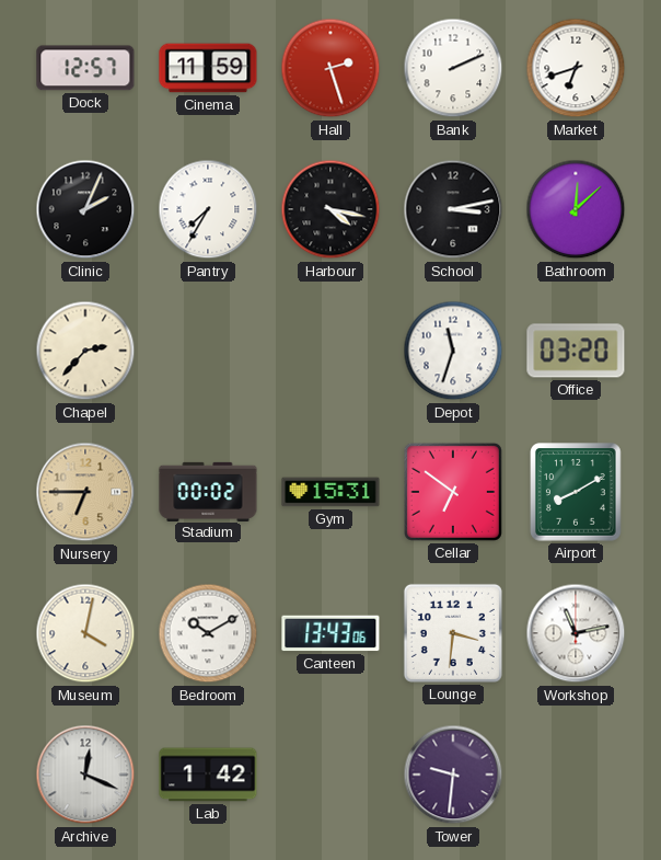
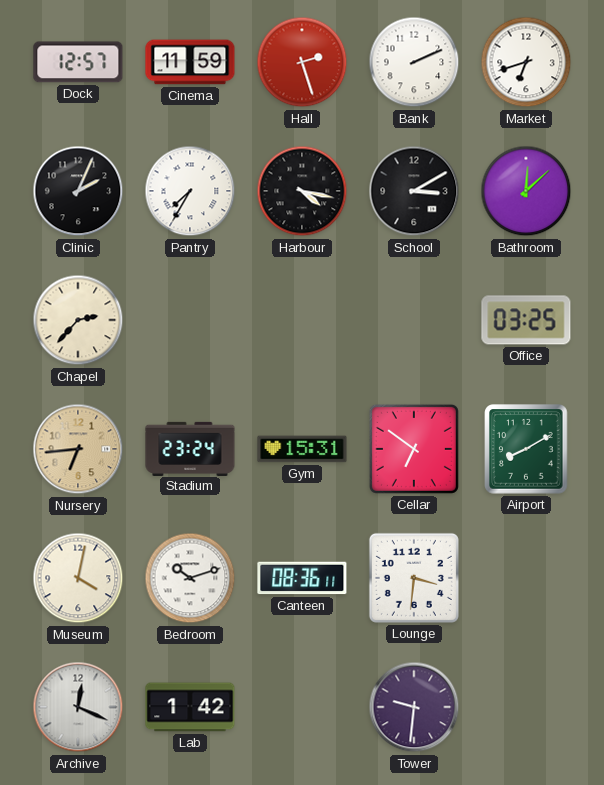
School: 3:13 -> 3:10 (414, 191)
Depot: 11:33 -> none (453, 351)
Office: 03:20 -> 03:25 (526, 320)
Nursery: 6:45 -> 6:44 (78, 449)
Stadium: 00:02 -> 23:24 (190, 448)
Bedroom: 10:10 -> 10:12 (190, 578)
Canteen: 13:43 -> 08:36 (302, 578)
Workshop: 11:13 -> none (576, 633)
